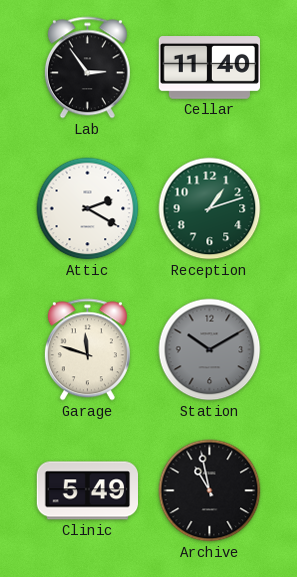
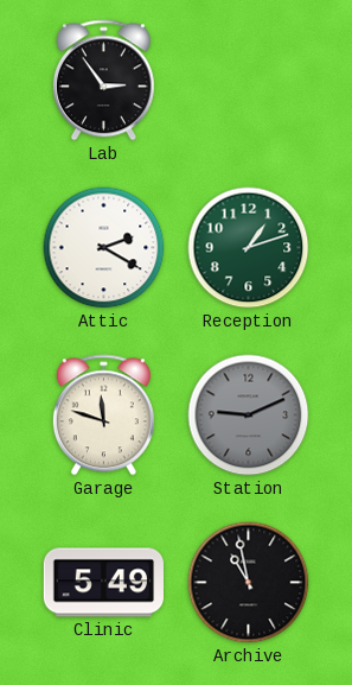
Cellar: 11:40 -> none (209, 68)
Station: 10:10 -> 9:11 (249, 416)
